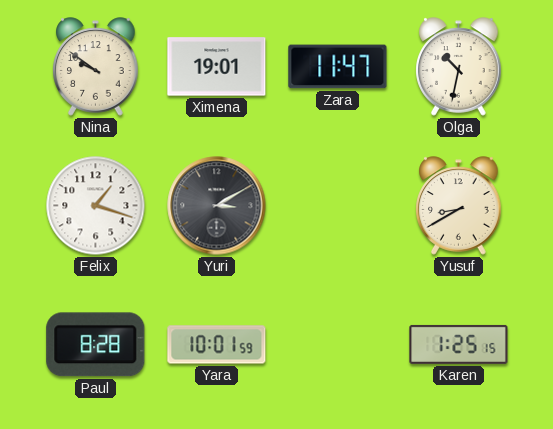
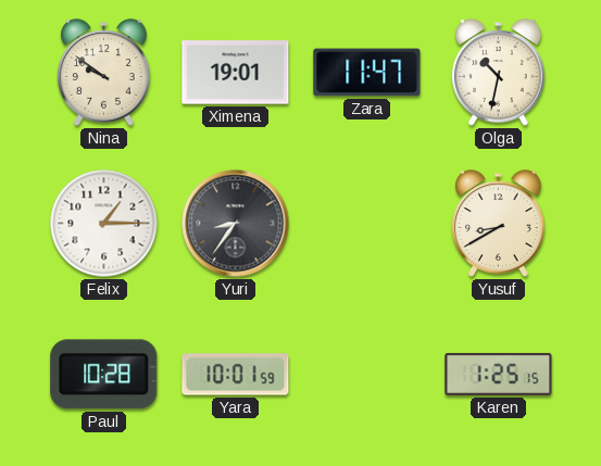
Felix: 1:18 -> 1:15 (104, 224)
Yuri: 3:10 -> 8:36 (236, 224)
Paul: 8:28 -> 10:28 (104, 375)
